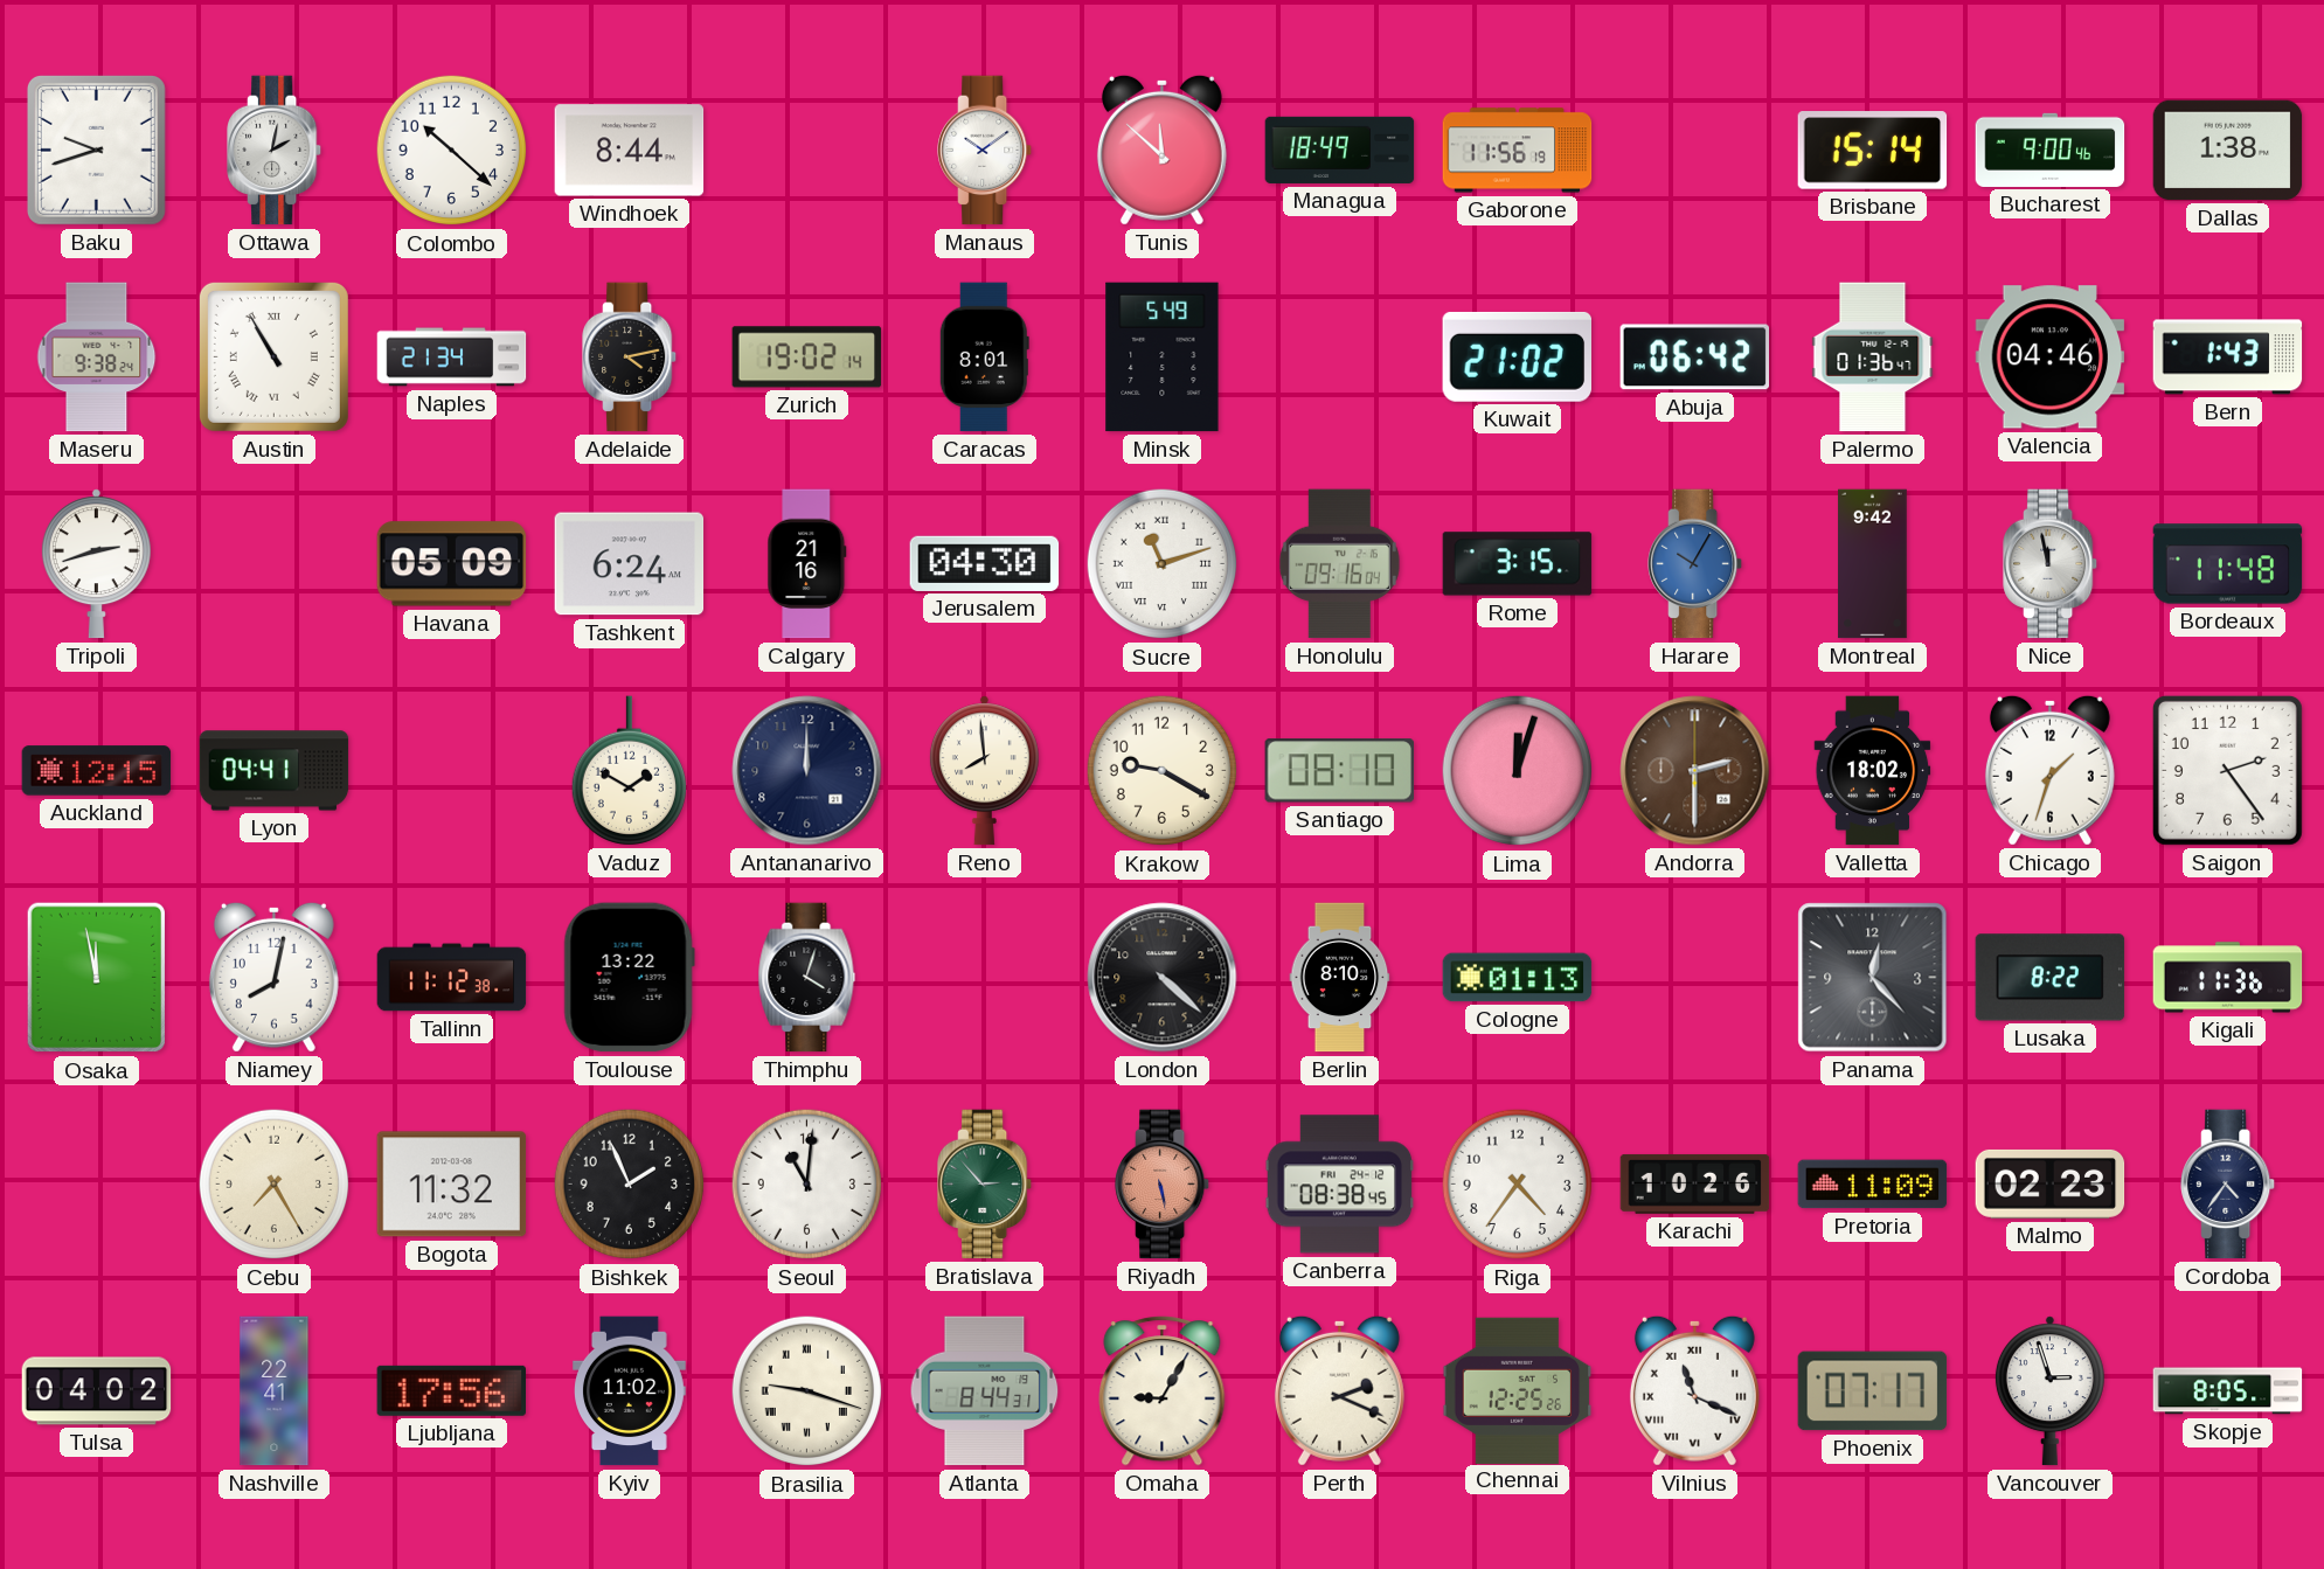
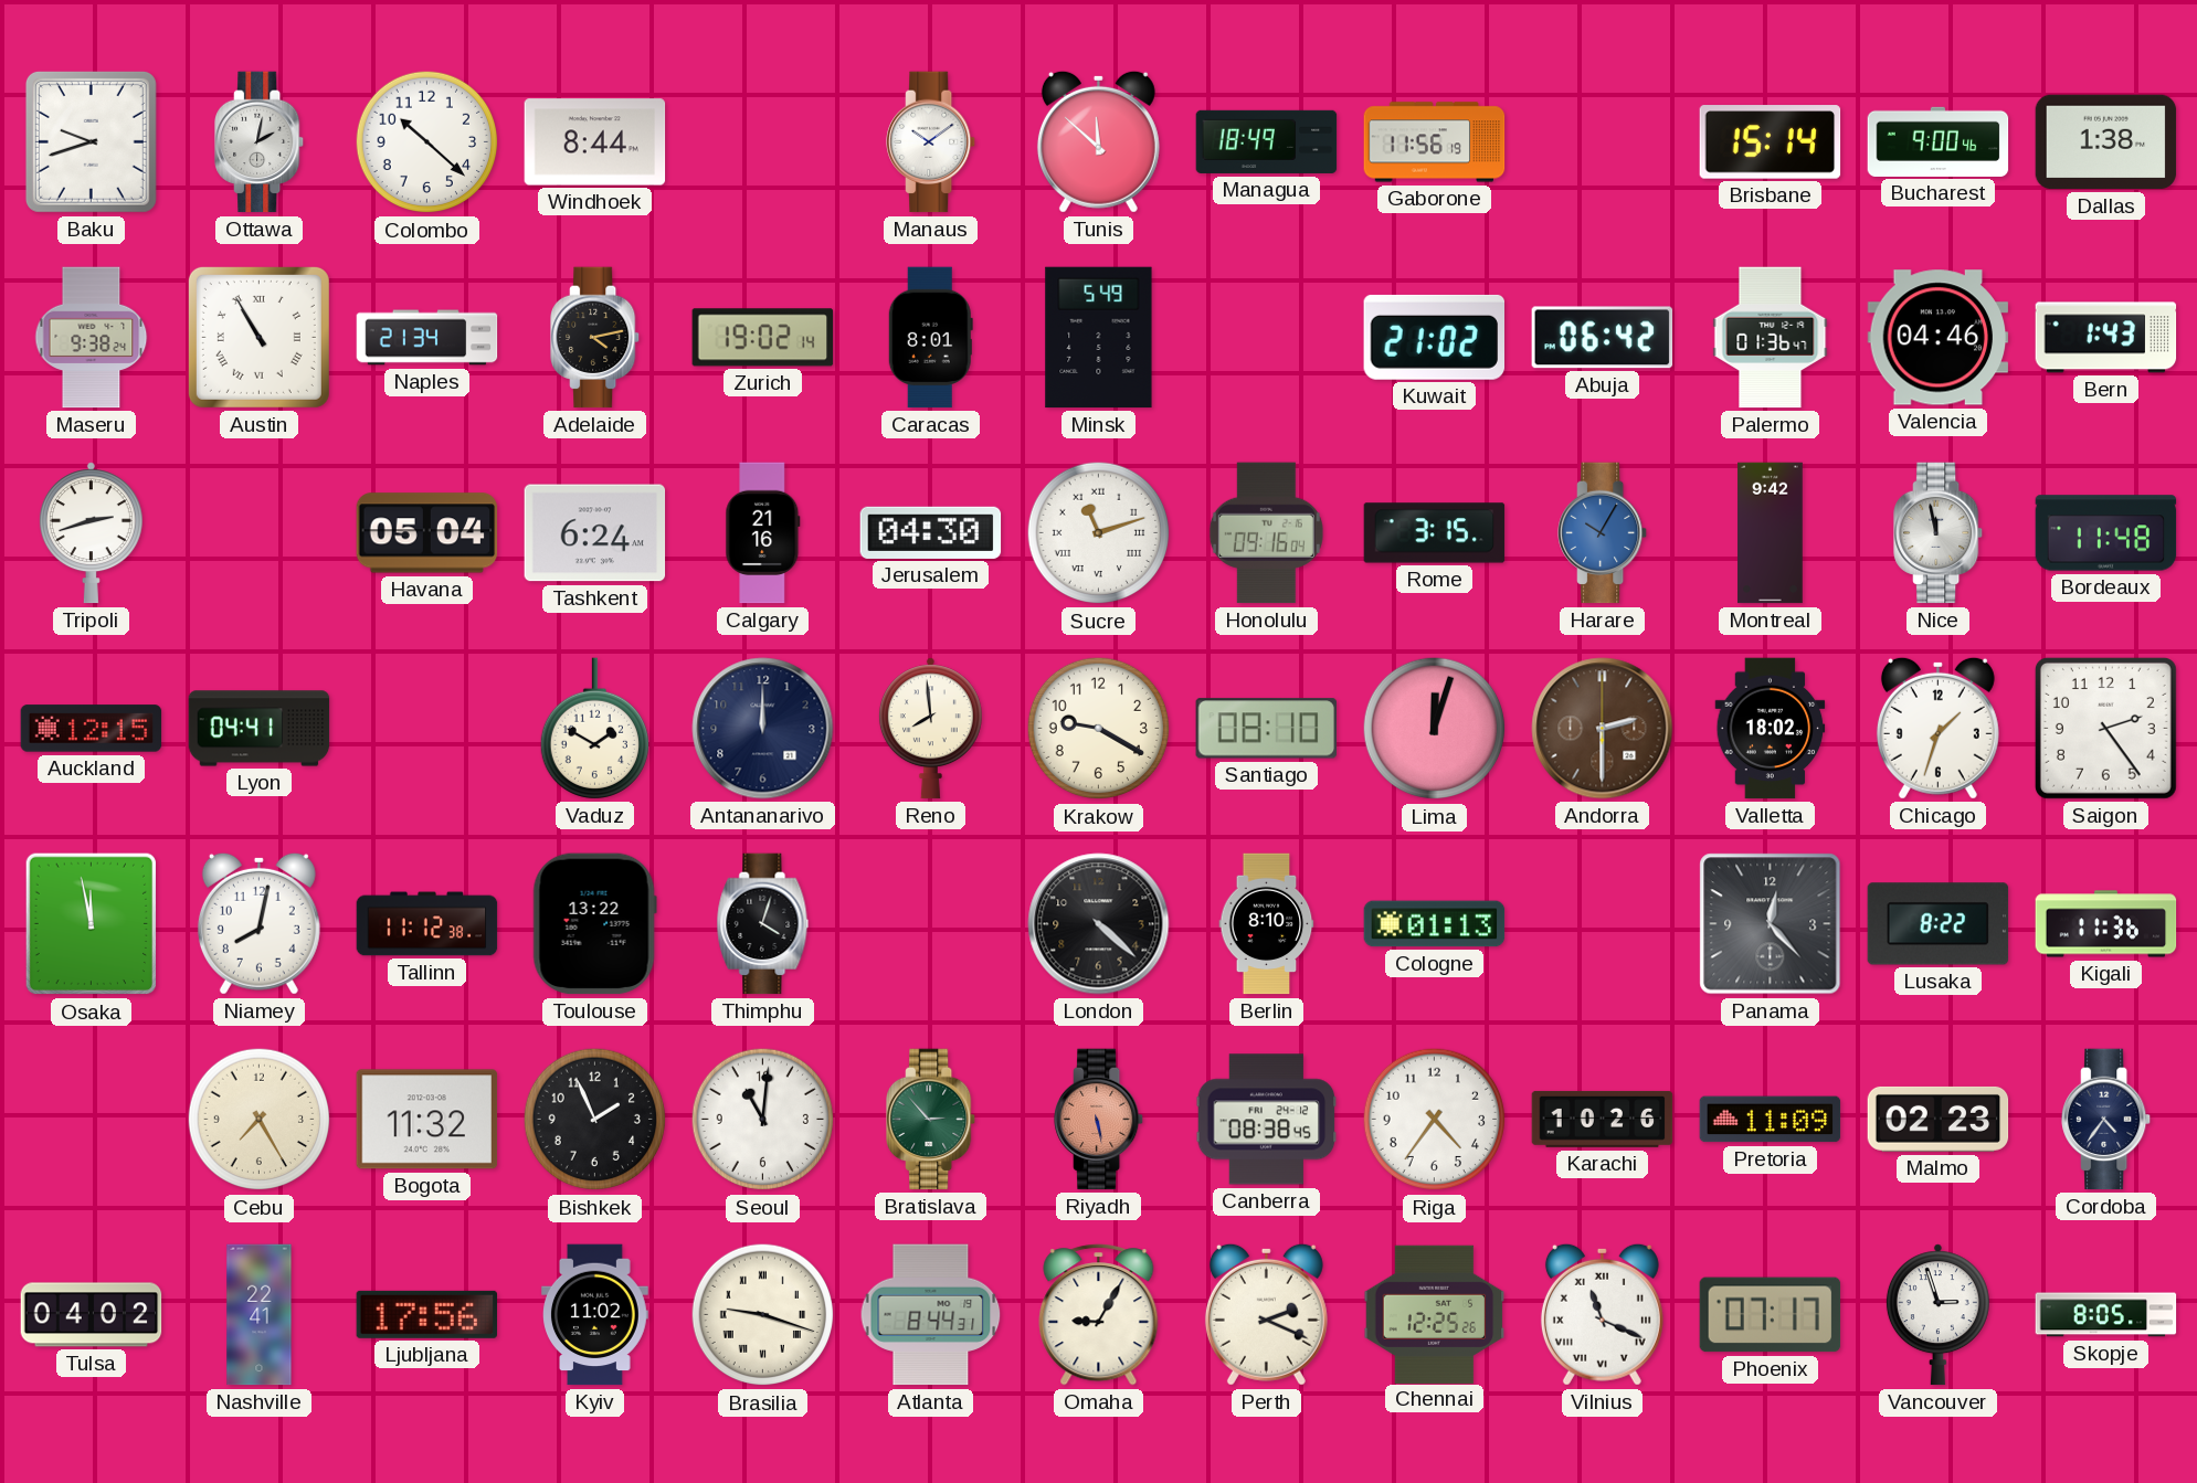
Havana: 05:09 -> 05:04 (427, 533)
